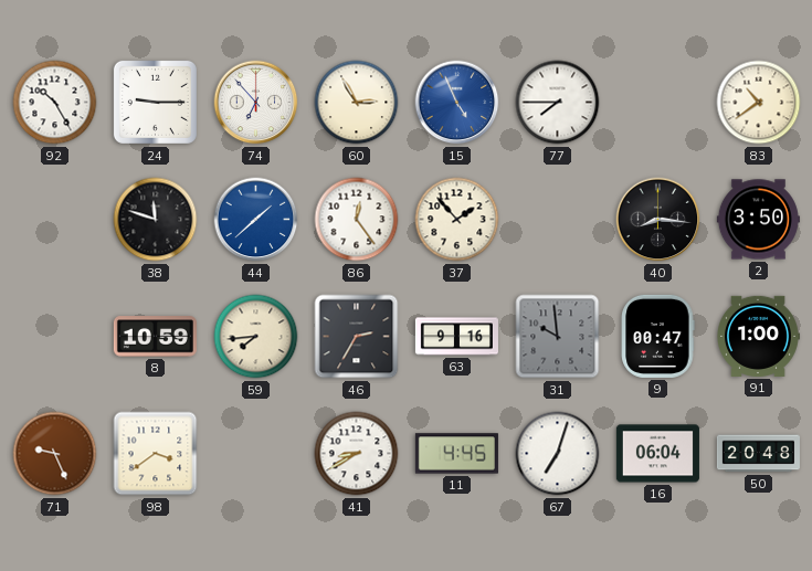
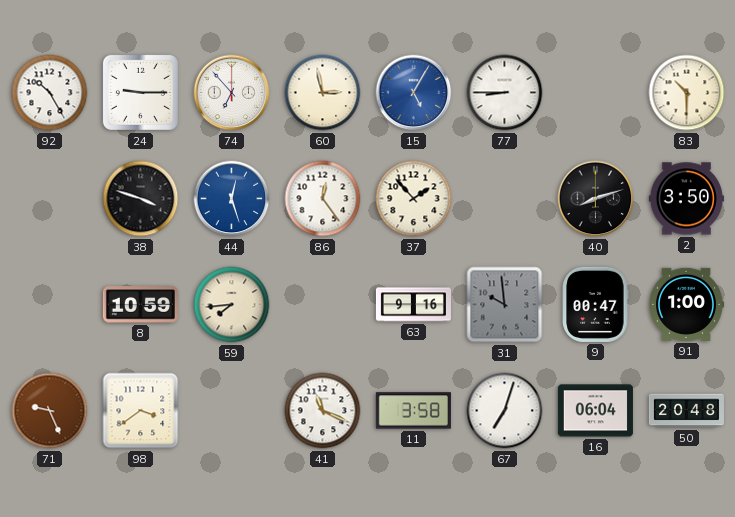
60: 2:55 -> 2:58 (323, 93)
15: 4:56 -> 5:05 (414, 93)
77: 7:45 -> 8:45 (505, 93)
83: 10:39 -> 10:30 (687, 93)
38: 11:48 -> 3:48 (141, 199)
44: 1:38 -> 12:27 (232, 199)
40: 8:16 -> 8:12 (596, 199)
46: 2:35 -> none (357, 337)
41: 8:40 -> 11:19 (323, 411)
11: 4:45 -> 3:58 (413, 411)
